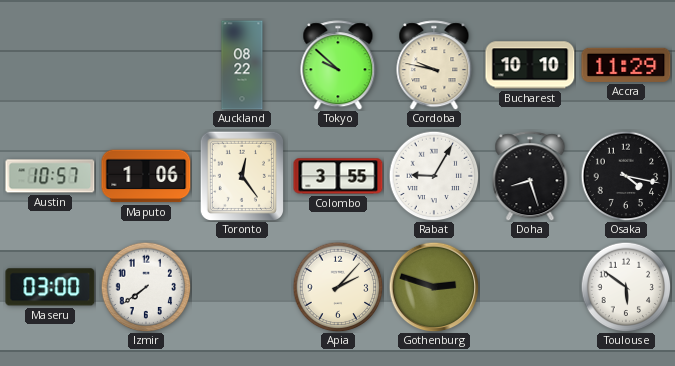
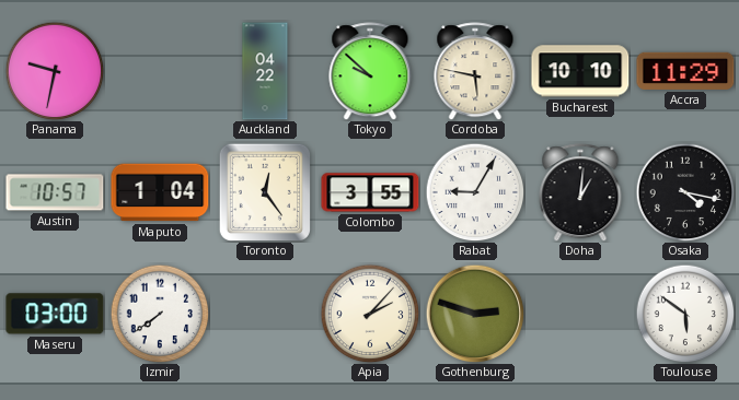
Panama: none -> 9:32 (55, 71)
Auckland: 08:22 -> 04:22 (265, 71)
Cordoba: 9:47 -> 5:47 (475, 71)
Maputo: 1:06 -> 1:04 (160, 192)
Doha: 8:27 -> 1:01 (580, 192)
